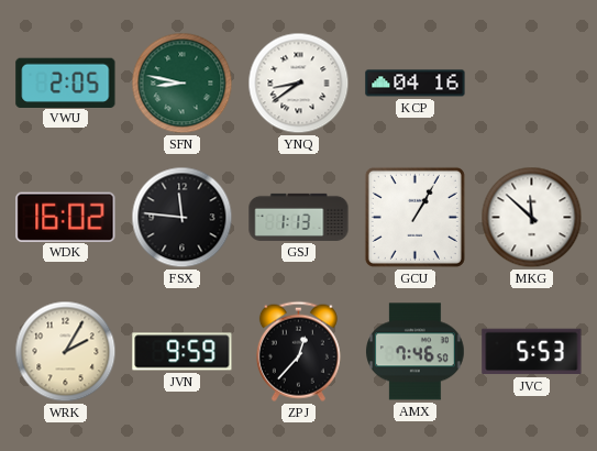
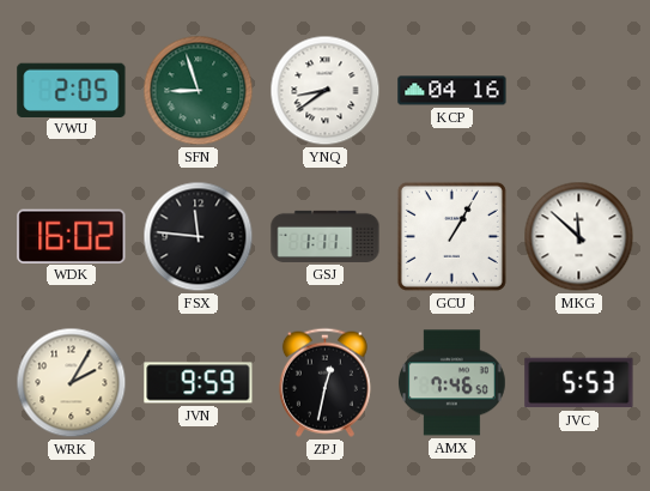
SFN: 8:47 -> 8:57 (199, 91)
GSJ: 1:13 -> 1:11 (326, 236)
ZPJ: 12:37 -> 12:32 (324, 382)
